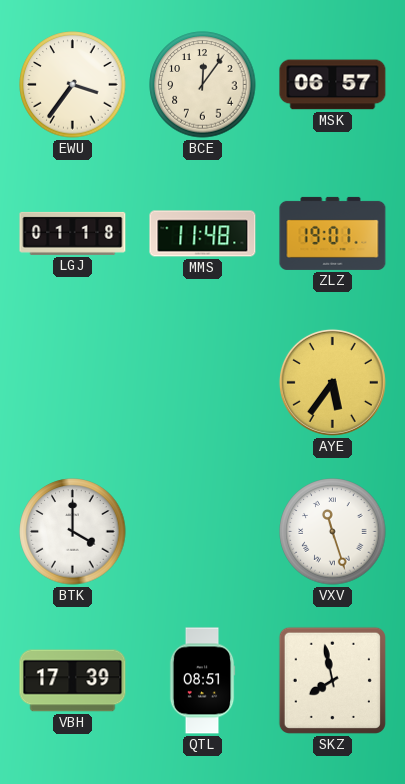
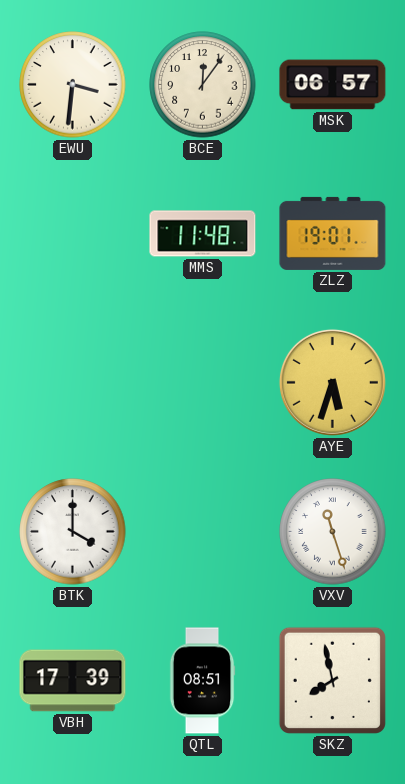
EWU: 3:36 -> 3:31 (73, 85)
LGJ: 01:18 -> none (73, 233)
AYE: 5:36 -> 5:33 (332, 382)
